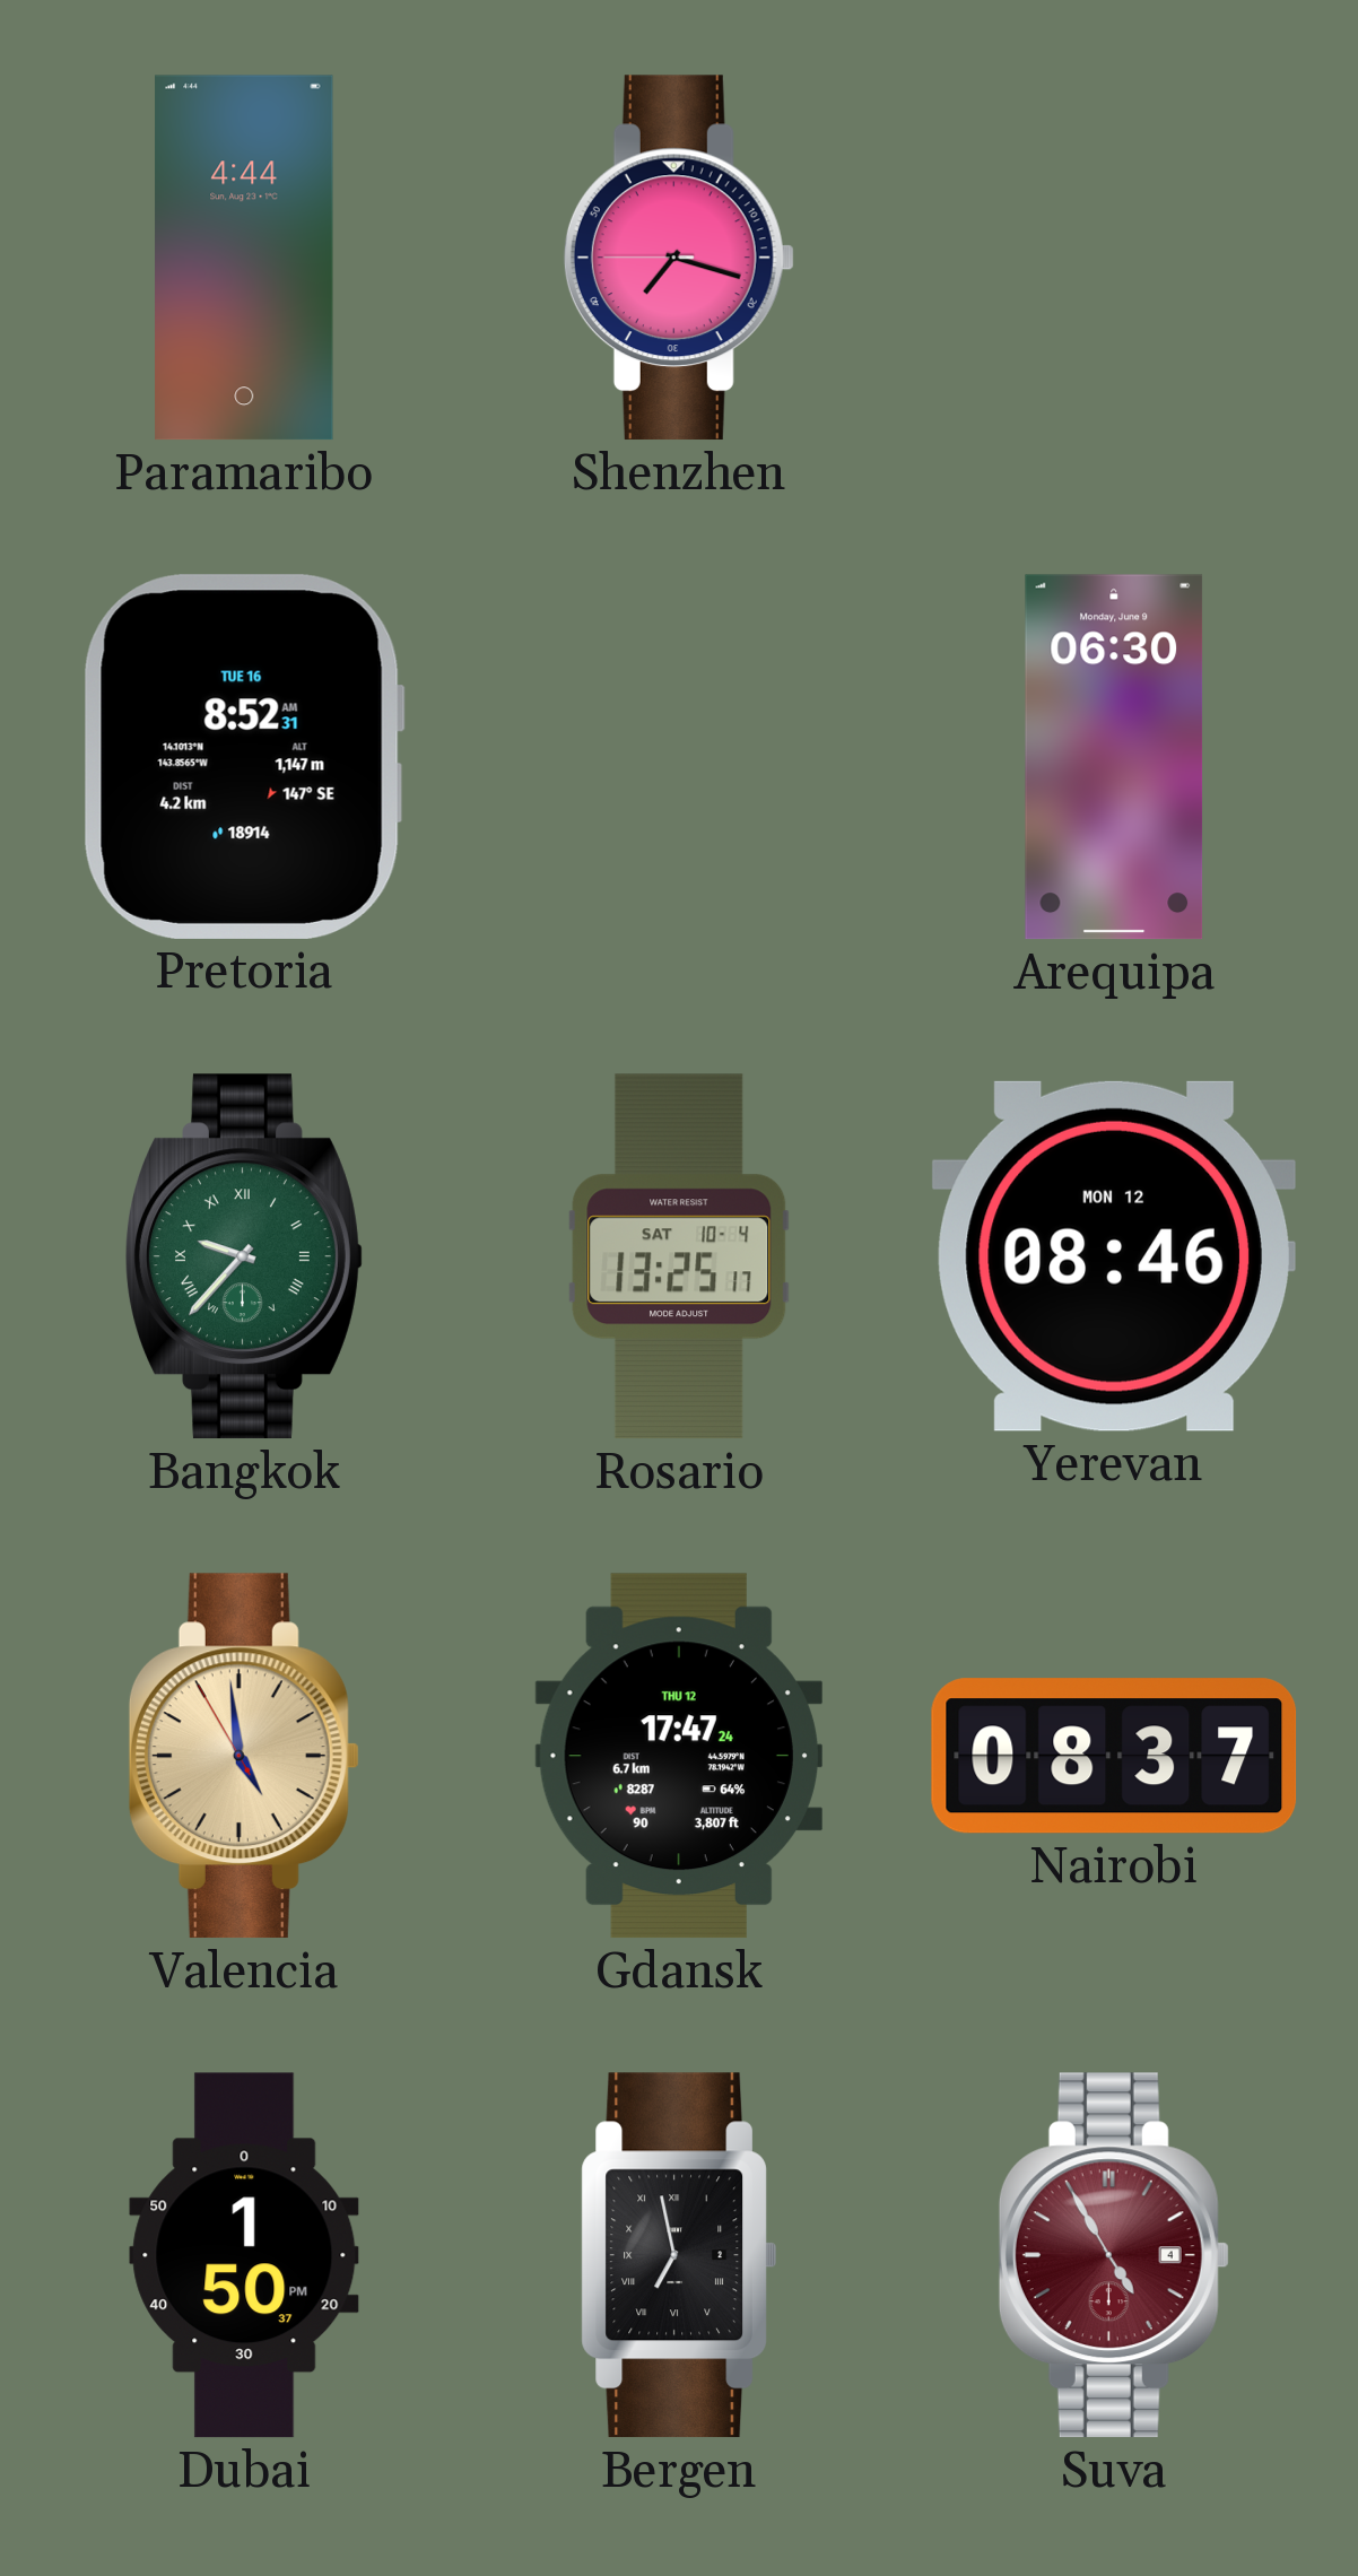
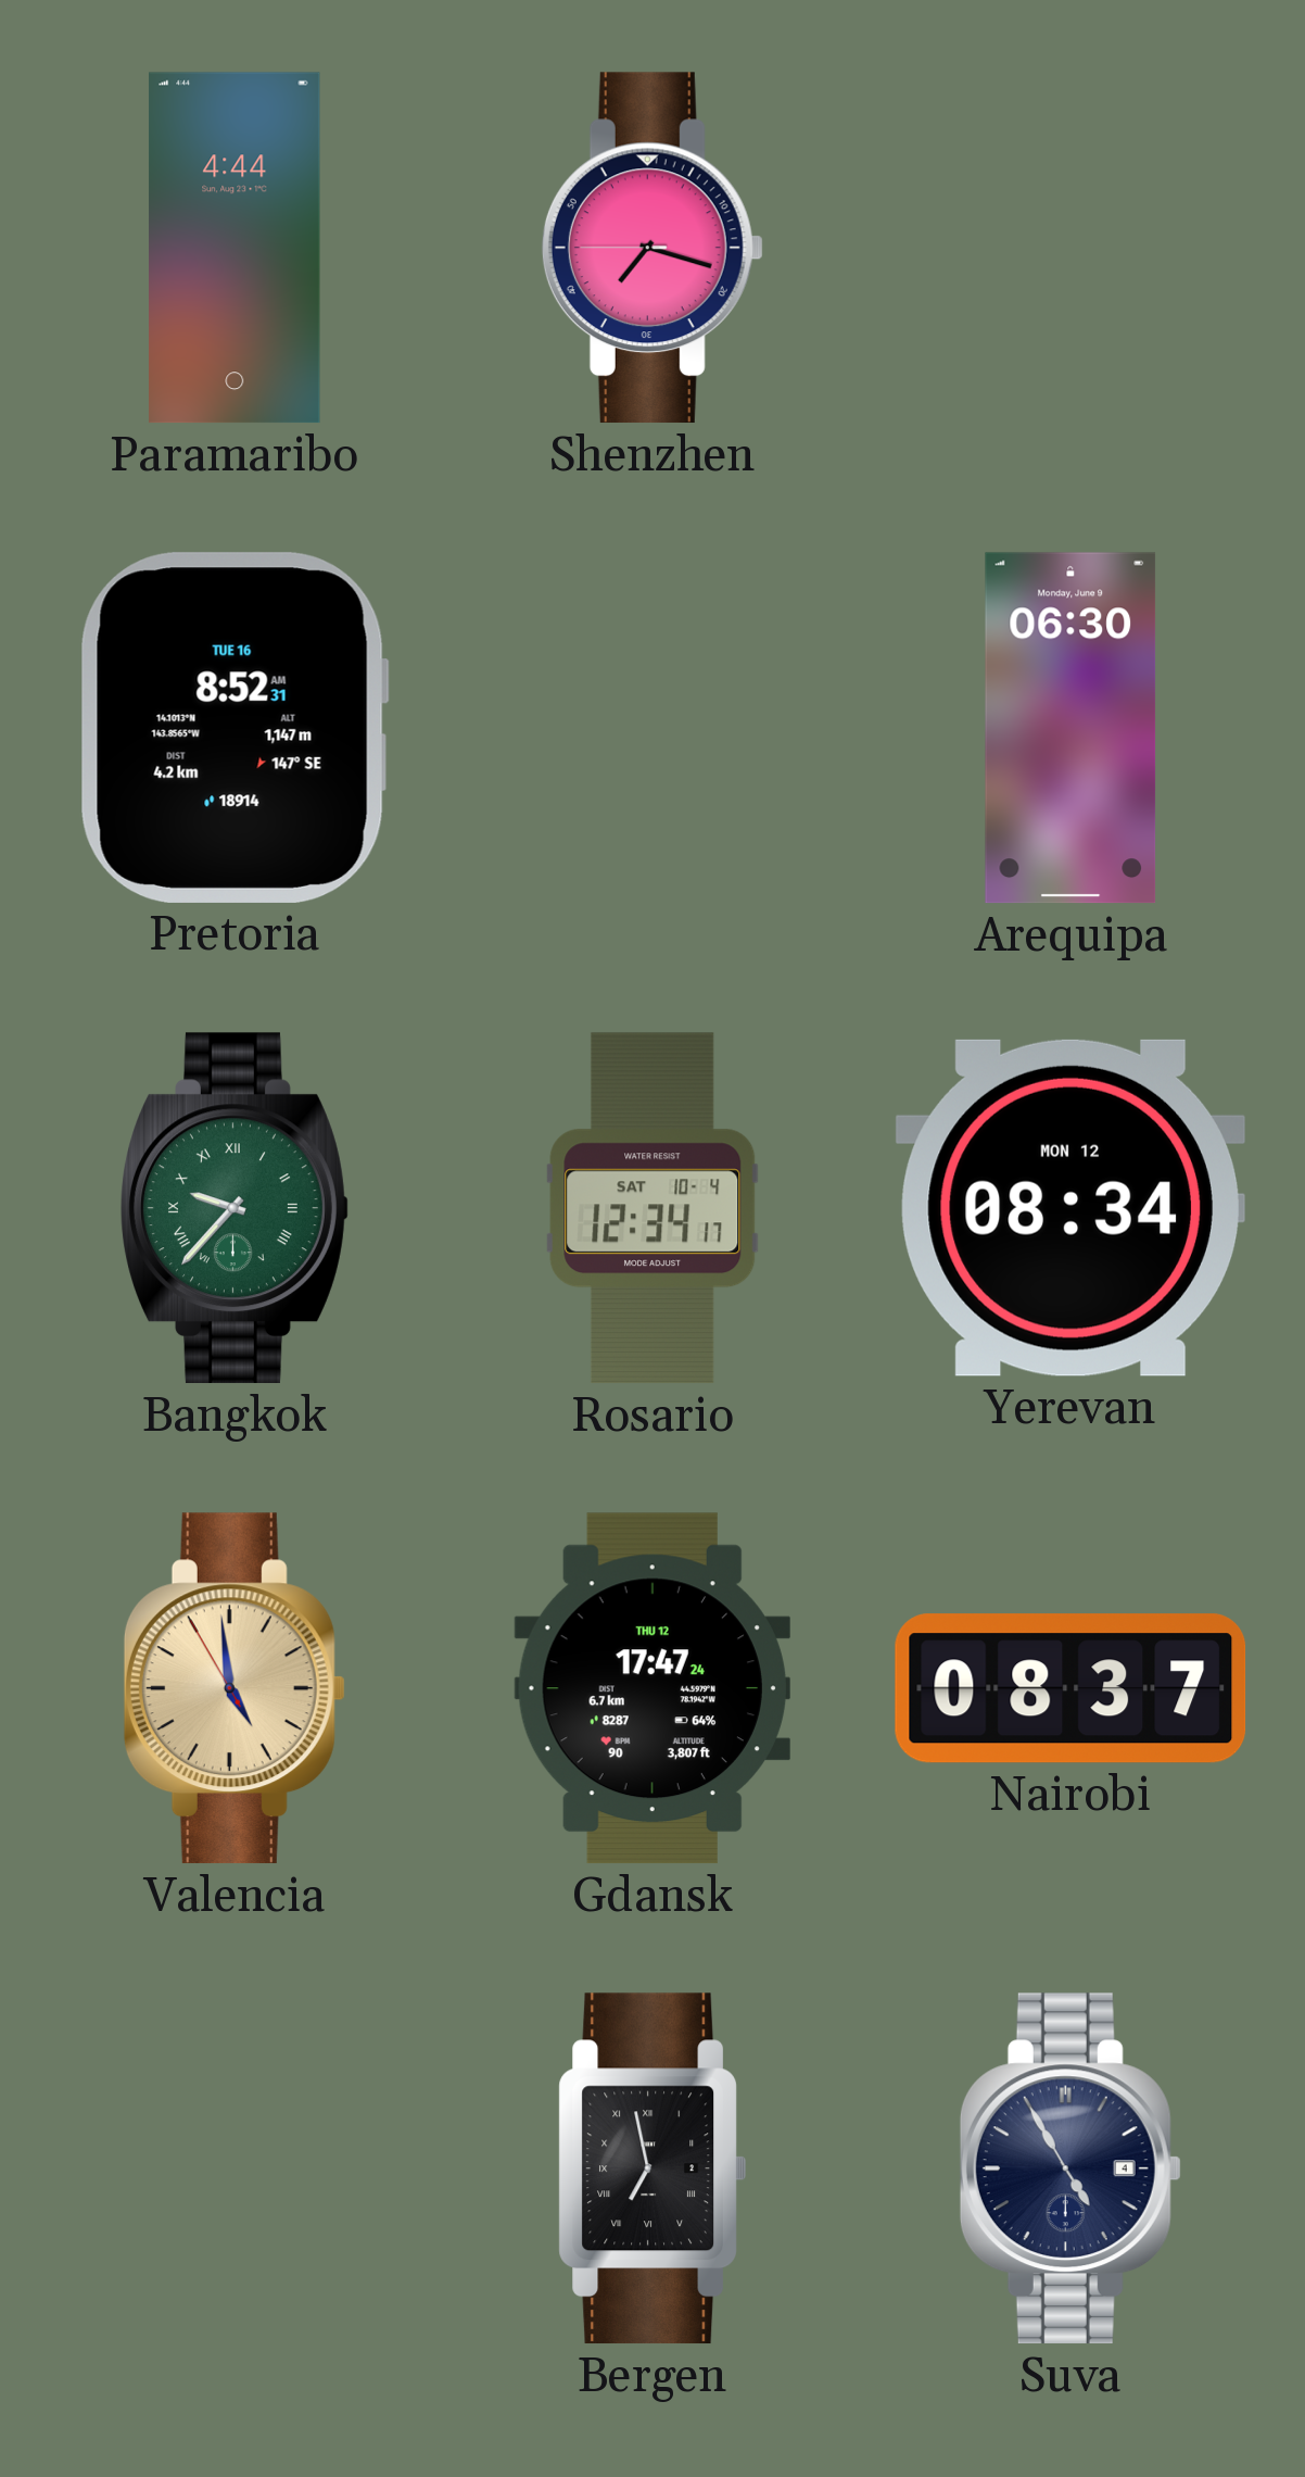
Rosario: 13:25 -> 12:34 (652, 1208)
Yerevan: 08:46 -> 08:34 (1070, 1208)
Dubai: 1:50 -> none (244, 2255)
Suva dial: burgundy -> navy (1070, 2168)
